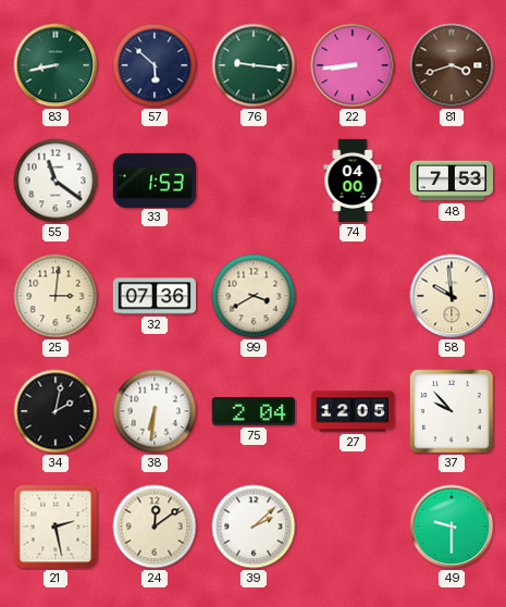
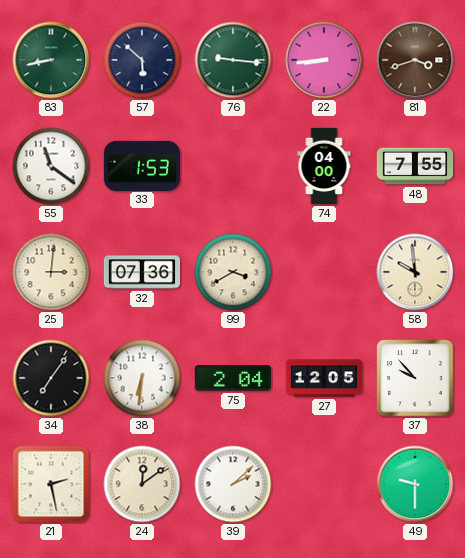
48: 7:53 -> 7:55 (415, 166)
34: 2:02 -> 7:06 (51, 378)
